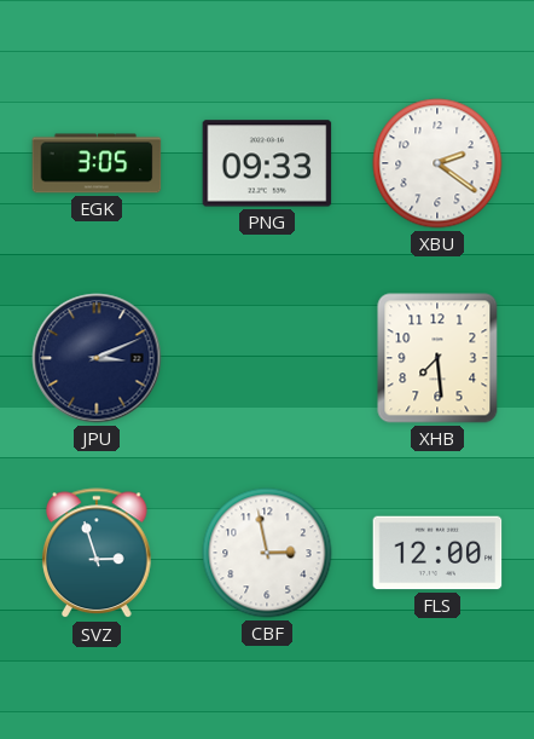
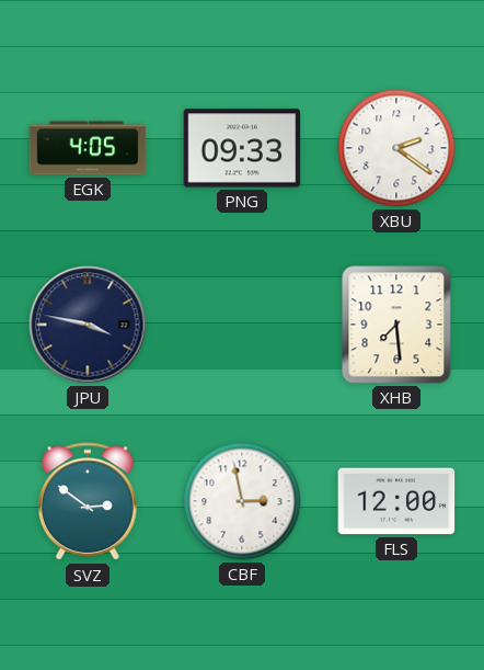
EGK: 3:05 -> 4:05 (88, 148)
JPU: 3:11 -> 3:47 (88, 325)
SVZ: 2:57 -> 2:51 (89, 502)
